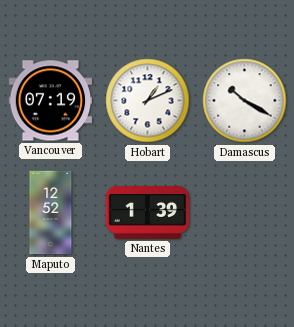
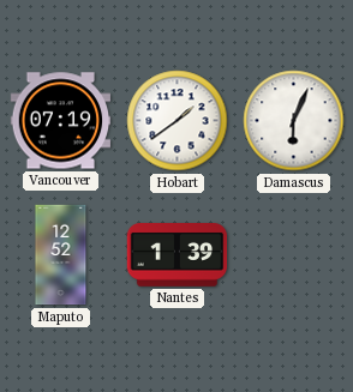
Hobart: 1:11 -> 1:39 (178, 121)
Damascus: 10:20 -> 6:04 (294, 121)
